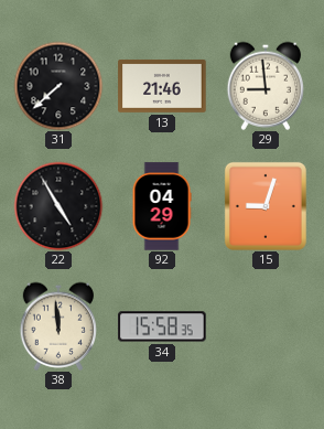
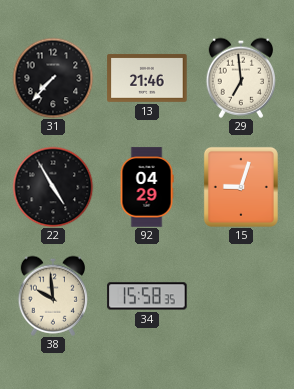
31: 7:38 -> 7:37 (53, 78)
29: 8:59 -> 6:59 (240, 78)
38: 11:59 -> 9:59 (52, 296)
